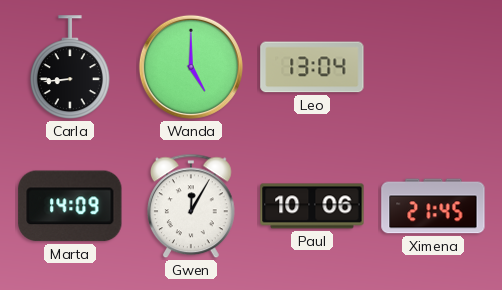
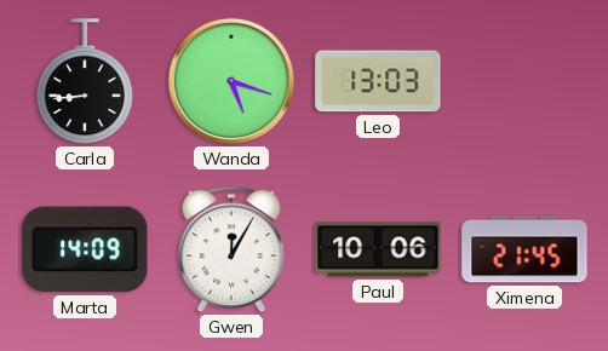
Wanda: 5:00 -> 5:18 (231, 81)
Leo: 13:04 -> 13:03 (378, 81)
